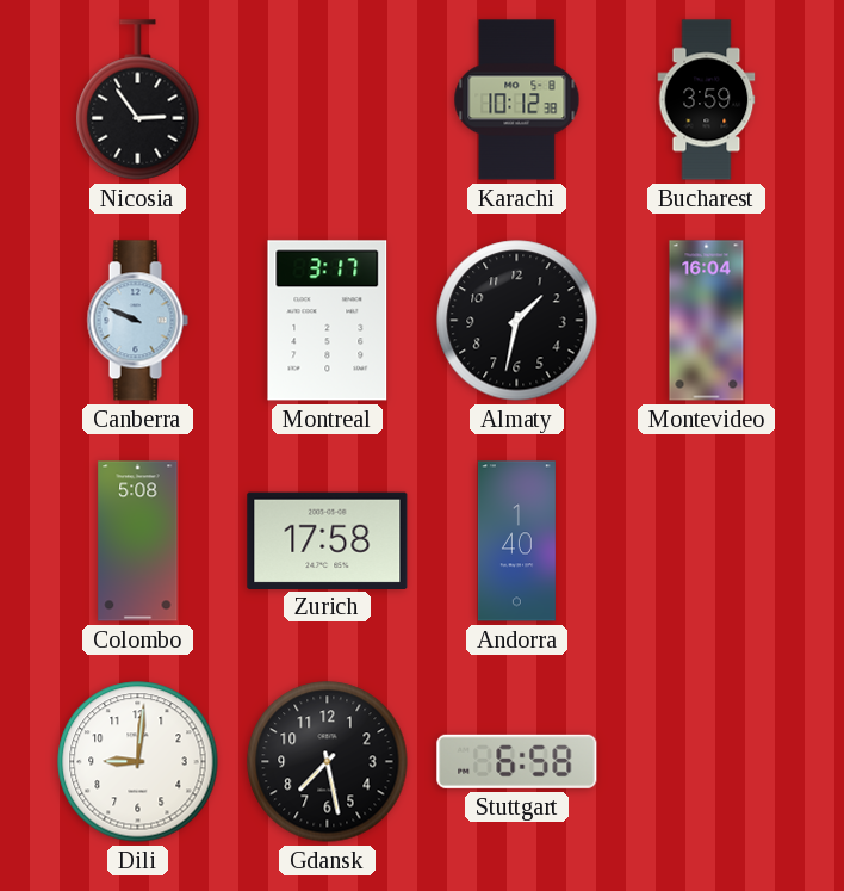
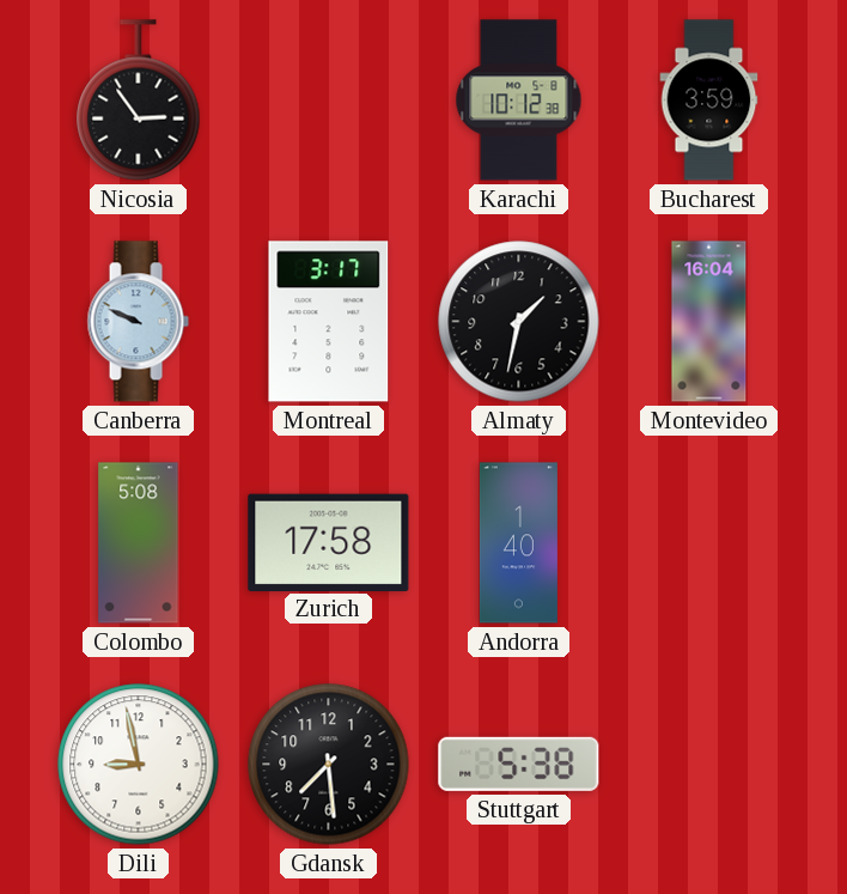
Dili: 9:01 -> 8:58 (139, 765)
Gdansk: 7:28 -> 7:29 (329, 765)
Stuttgart: 6:58 -> 5:38 (519, 764)
